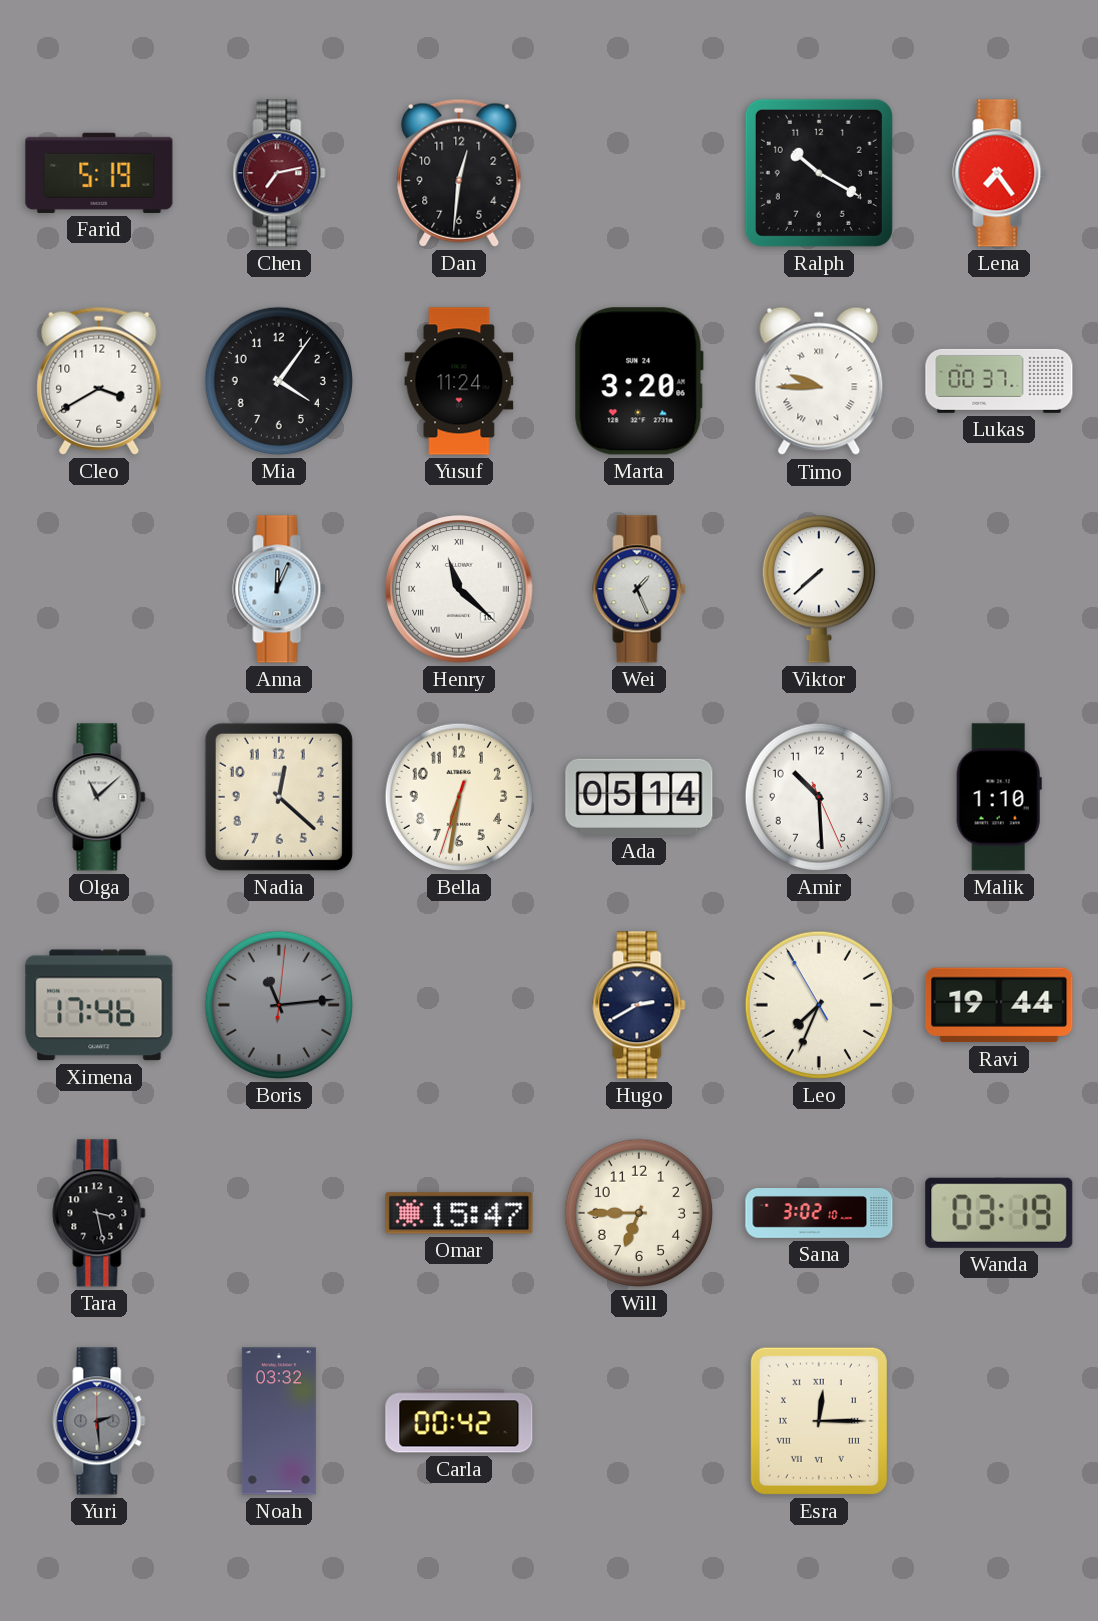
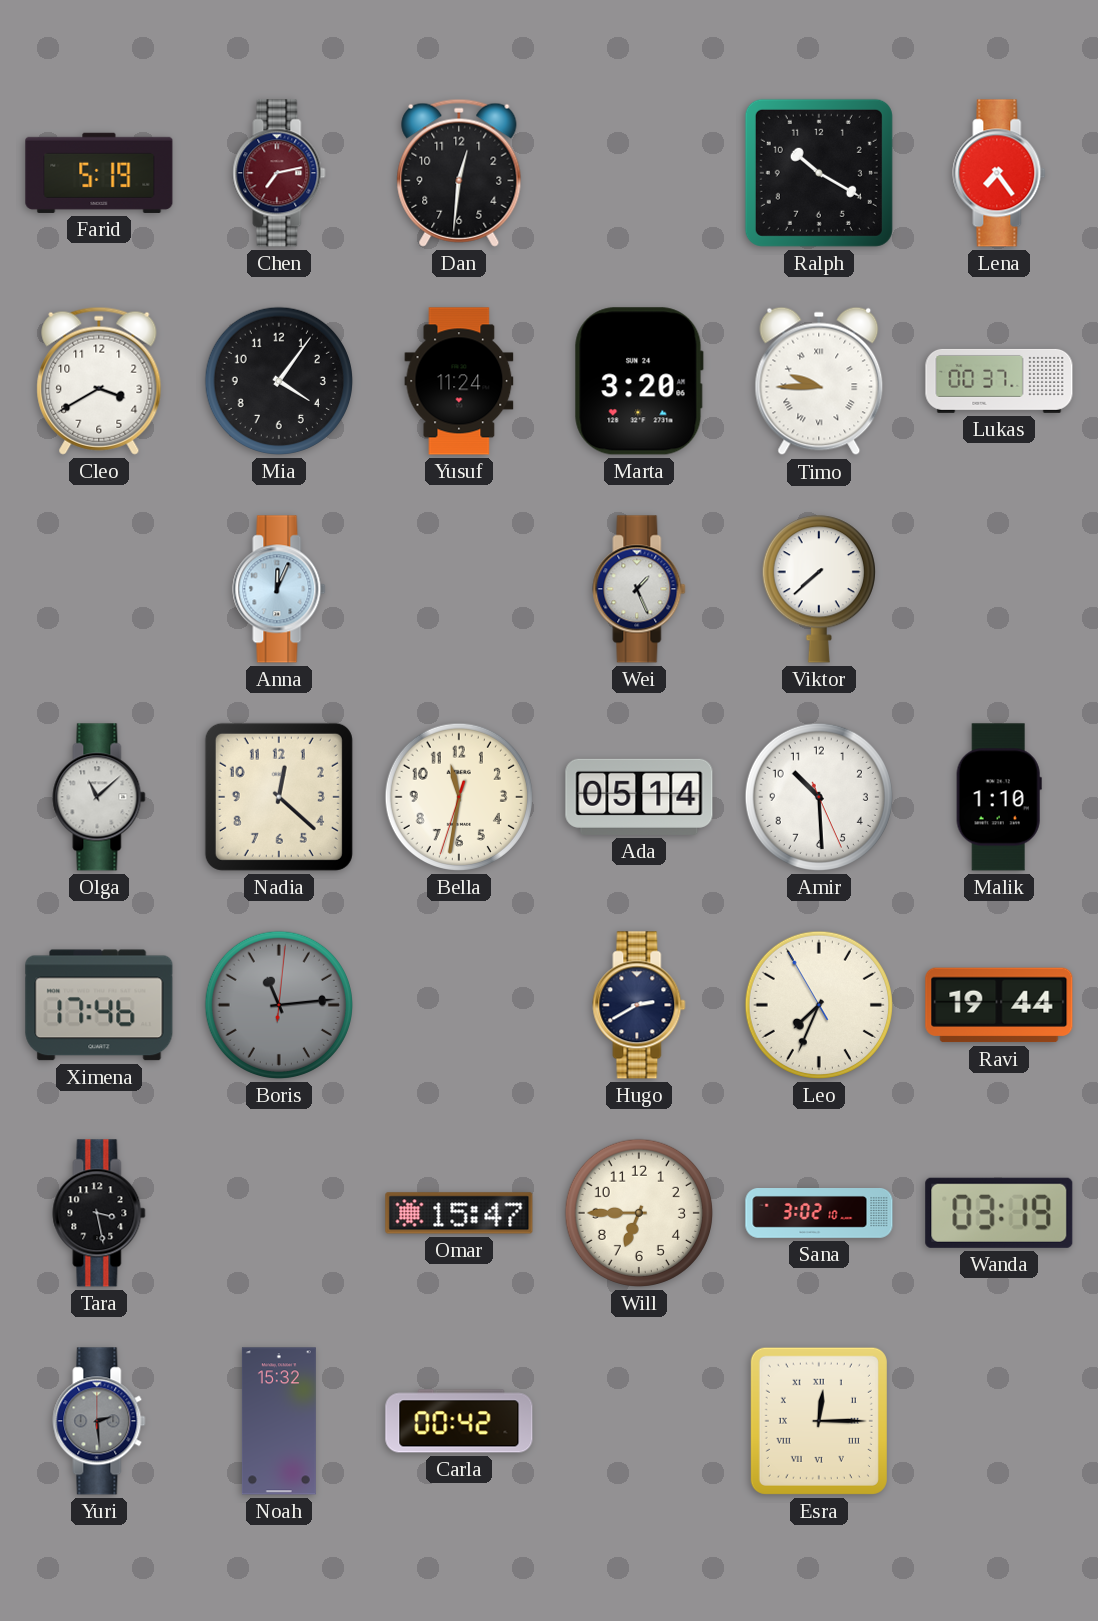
Henry: 11:22 -> none (459, 589)
Bella: 6:31 -> 11:31 (459, 797)
Noah: 03:32 -> 15:32 (279, 1421)
